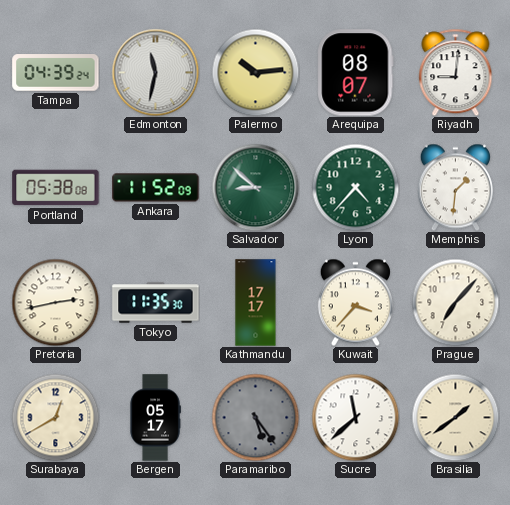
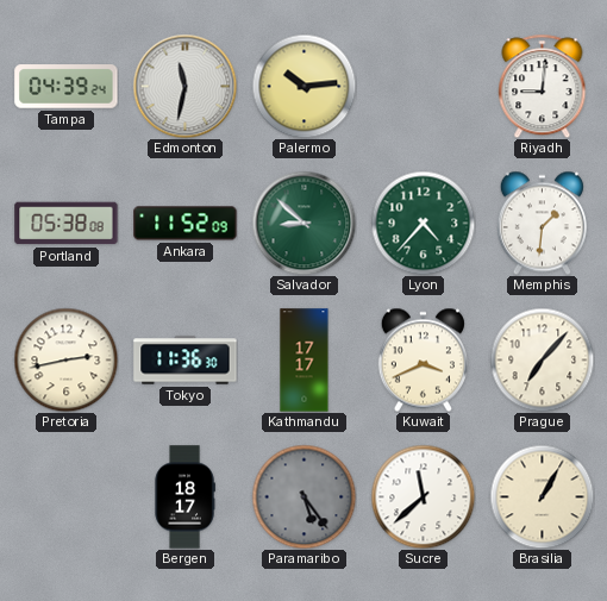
Arequipa: 08:07 -> none (356, 73)
Tokyo: 11:35 -> 11:36 (186, 361)
Kuwait: 3:37 -> 3:41 (423, 359)
Surabaya: 12:40 -> none (55, 417)
Bergen: 05:17 -> 18:17 (184, 497)
Brasilia: 1:39 -> 1:05 (542, 496)
